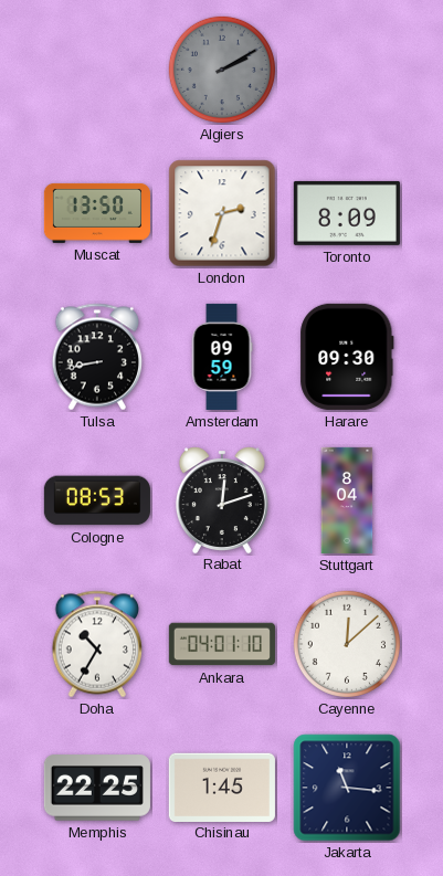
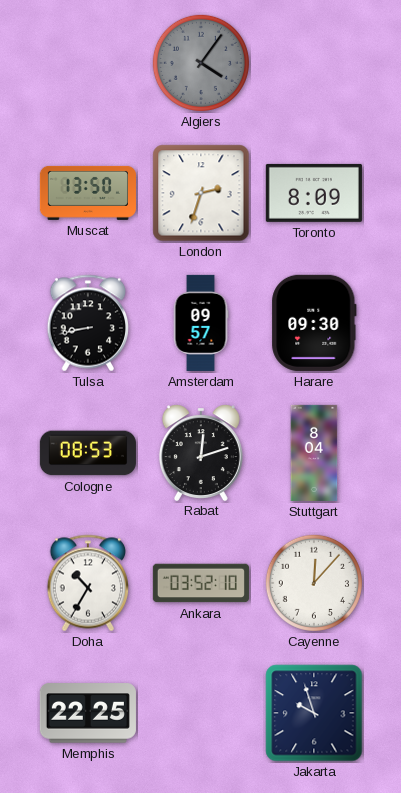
Algiers: 2:10 -> 4:06 (201, 63)
Amsterdam: 09:59 -> 09:57 (201, 323)
Ankara: 04:01 -> 03:52 (201, 583)
Cayenne: 12:08 -> 12:07 (314, 583)
Chisinau: 1:45 -> none (222, 787)
Jakarta: 11:16 -> 9:57 (314, 713)
